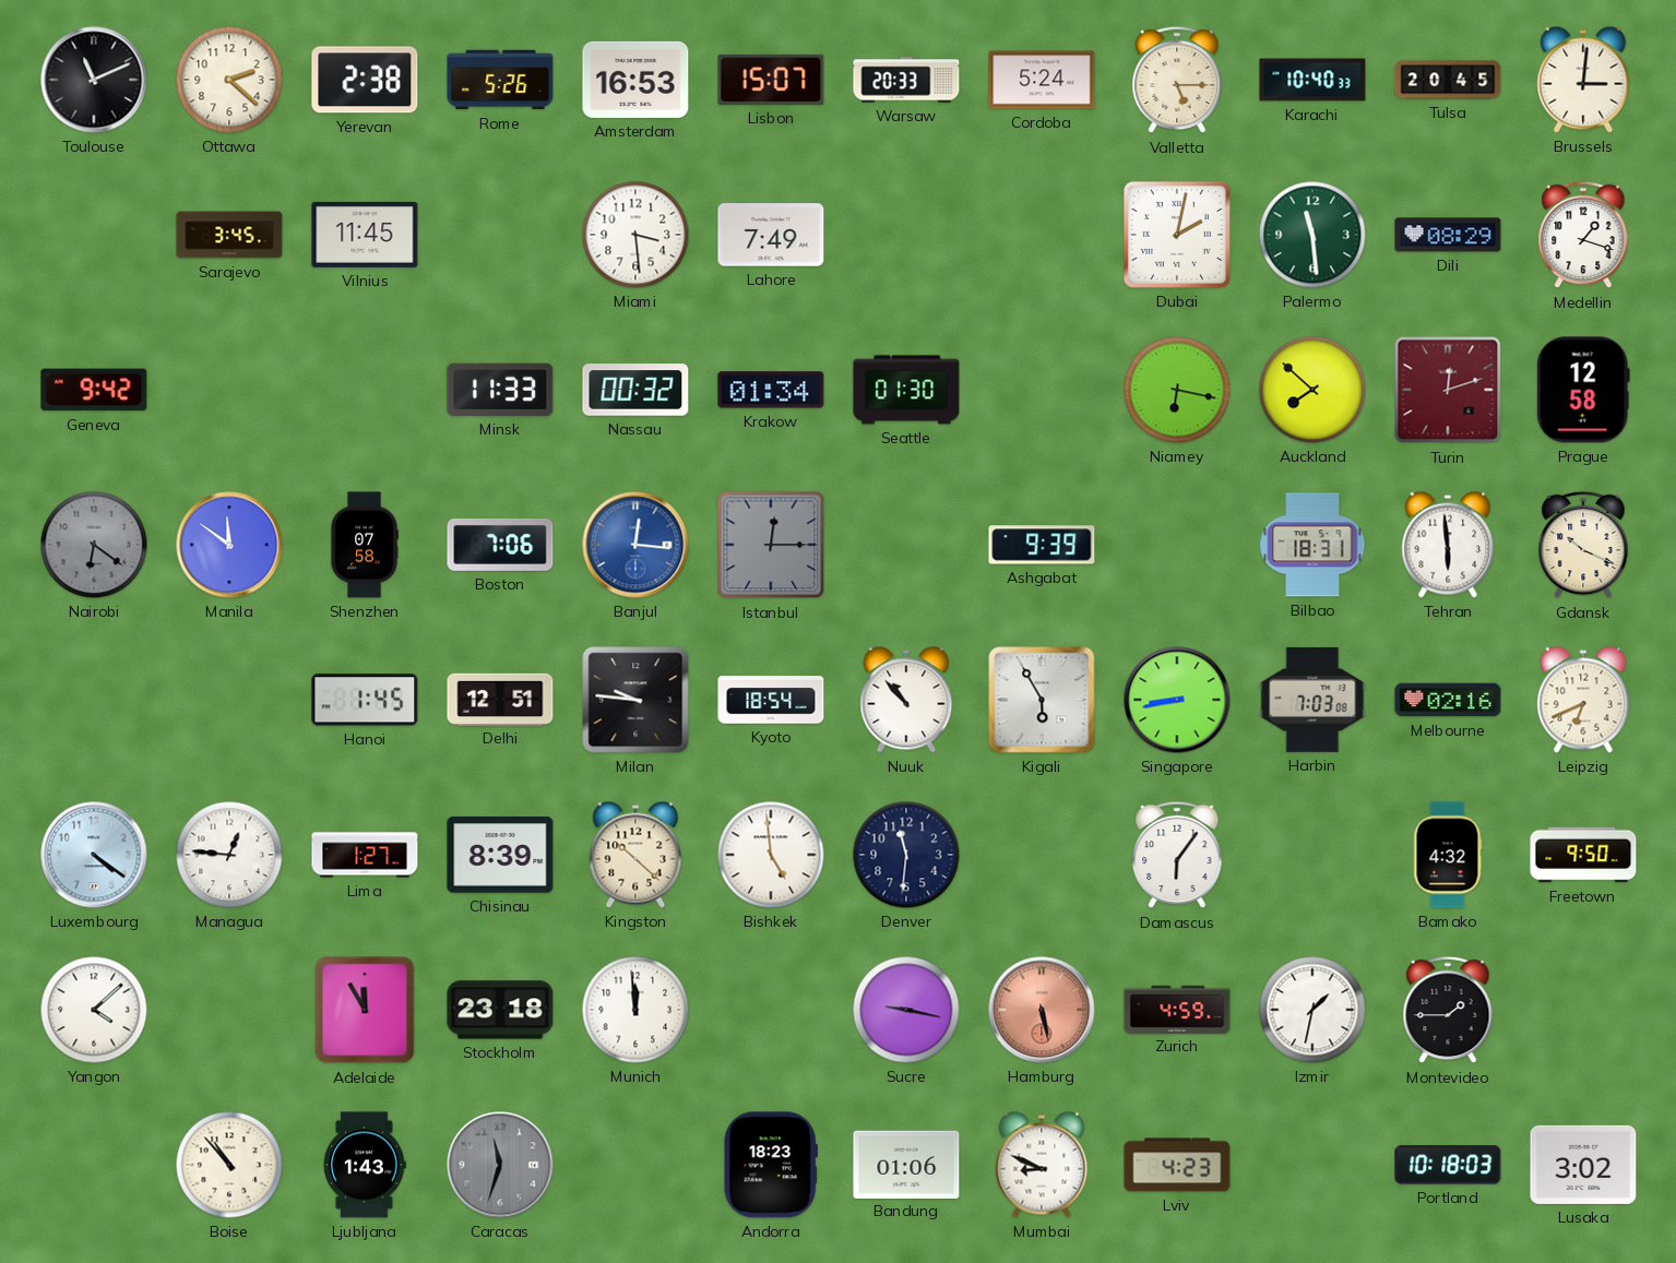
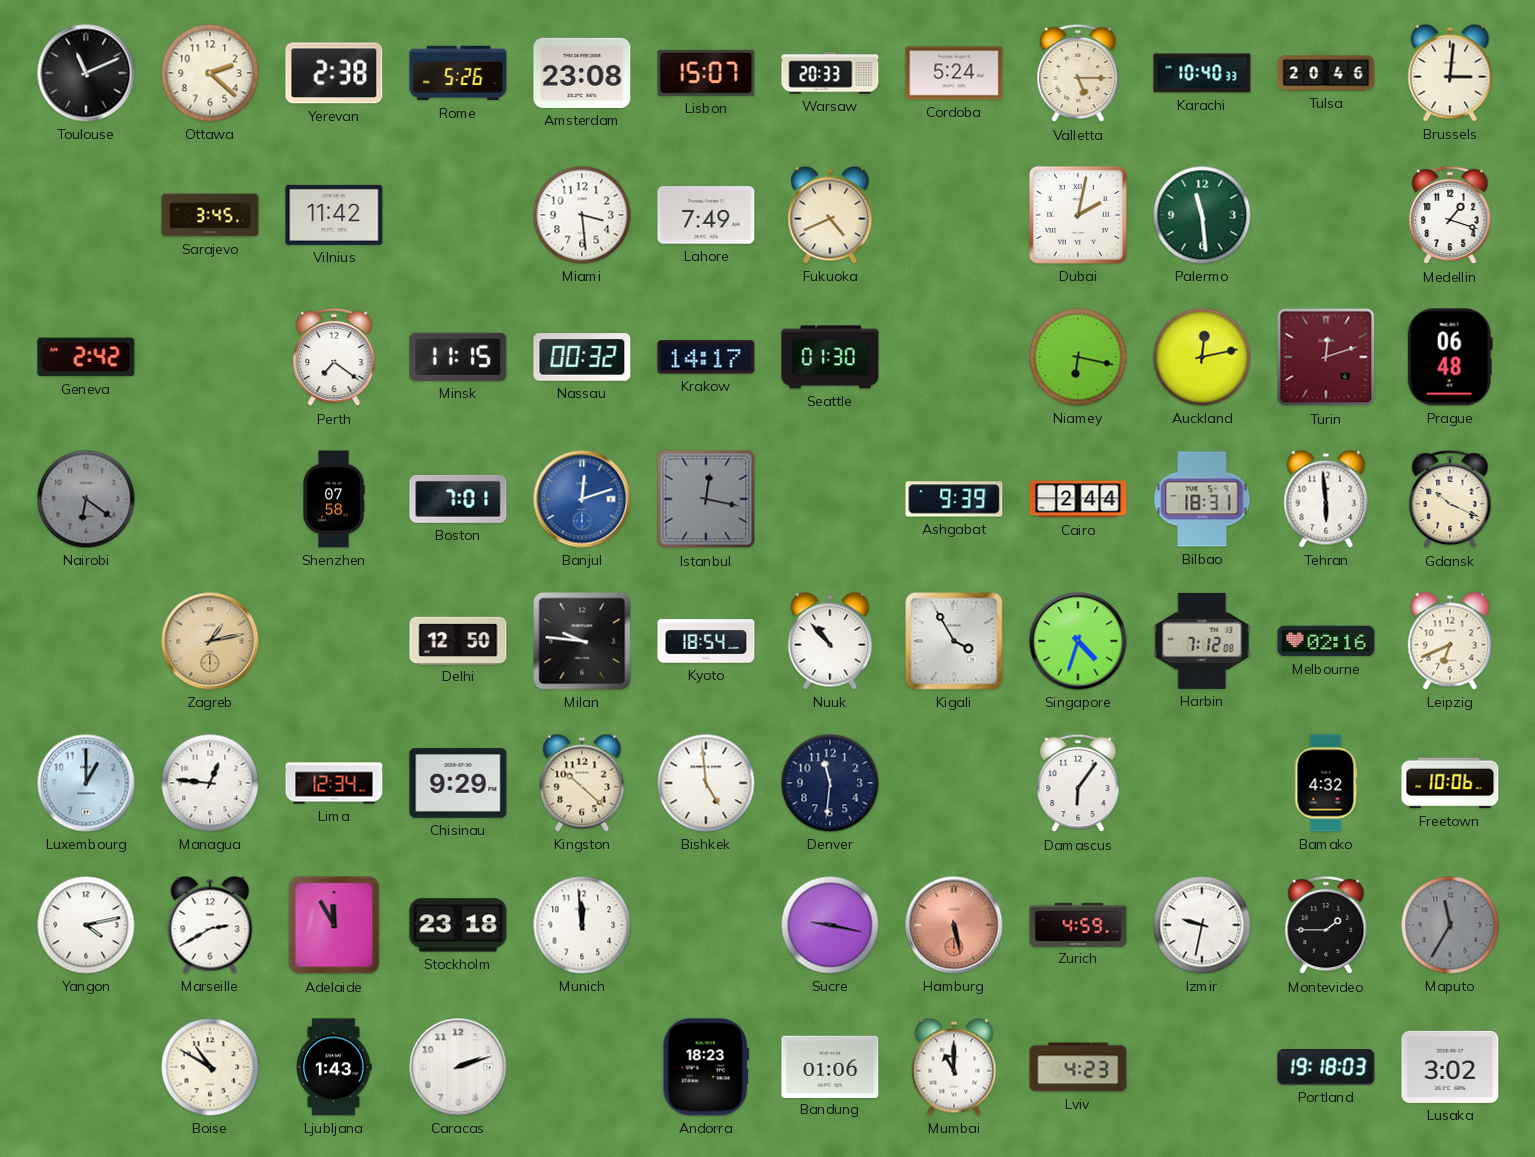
Amsterdam: 16:53 -> 23:08 (582, 73)
Tulsa: 20:45 -> 20:46 (1326, 73)
Vilnius: 11:45 -> 11:42 (334, 215)
Fukuoka: none -> 4:41 (830, 215)
Dili: 08:29 -> none (1448, 235)
Geneva: 9:42 -> 2:42 (86, 357)
Perth: none -> 7:21 (334, 357)
Minsk: 11:33 -> 11:15 (458, 357)
Krakow: 01:34 -> 14:17 (706, 357)
Auckland: 7:52 -> 12:13 (1202, 357)
Prague: 12:58 -> 06:48 (1450, 357)
Manila: 11:51 -> none (229, 545)
Boston: 7:06 -> 7:01 (458, 499)
Banjul: 12:16 -> 12:12 (582, 499)
Istanbul: 12:15 -> 12:17 (706, 499)
Cairo: none -> 2:44 (1078, 499)
Zagreb: none -> 1:13 (210, 641)
Hanoi: 1:45 -> none (365, 700)
Delhi: 12:51 -> 12:50 (458, 640)
Kigali: 5:55 -> 3:55 (954, 641)
Singapore: 8:43 -> 4:33 (1078, 641)
Harbin: 7:03 -> 7:12 (1202, 641)
Luxembourg: 4:21 -> 1:00 (86, 783)
Lima: 1:27 -> 12:34 (334, 783)
Chisinau: 8:39 -> 9:29 (458, 783)
Freetown: 9:50 -> 10:06 (1450, 783)
Yangon: 4:08 -> 4:13 (86, 925)
Marseille: none -> 2:40 (210, 925)
Izmir: 1:32 -> 9:32 (1202, 925)
Maputo: none -> 11:35 (1450, 925)
Boise: 10:53 -> 10:50 (210, 1067)
Caracas: 11:33 -> 2:12 (458, 1067)
Caracas dial: grey -> white (458, 1067)
Mumbai: 8:49 -> 11:00 (954, 1067)
Portland: 10:18 -> 19:18 (1326, 1067)
